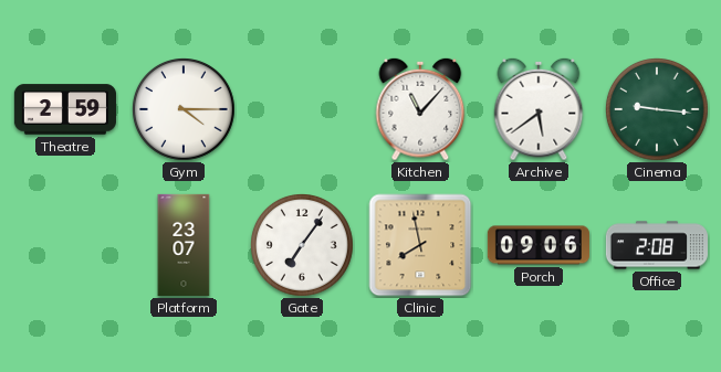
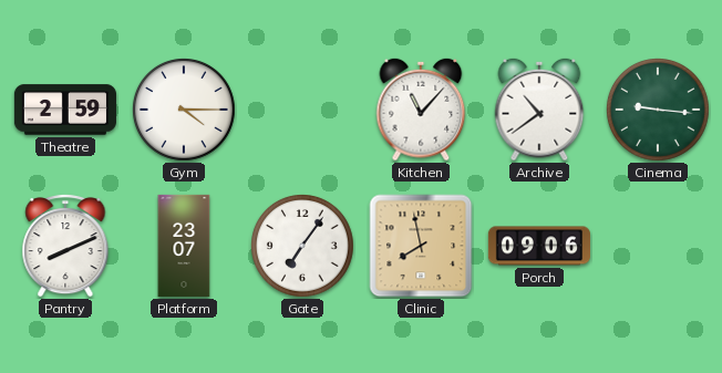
Archive: 5:39 -> 10:39 (539, 110)
Pantry: none -> 8:11 (65, 246)
Office: 2:08 -> none (657, 245)
